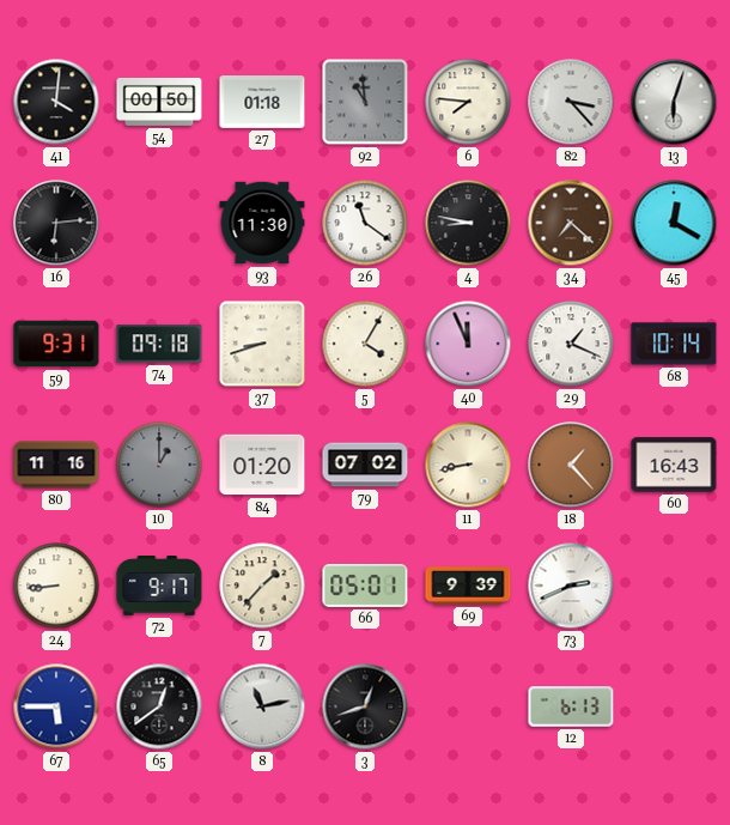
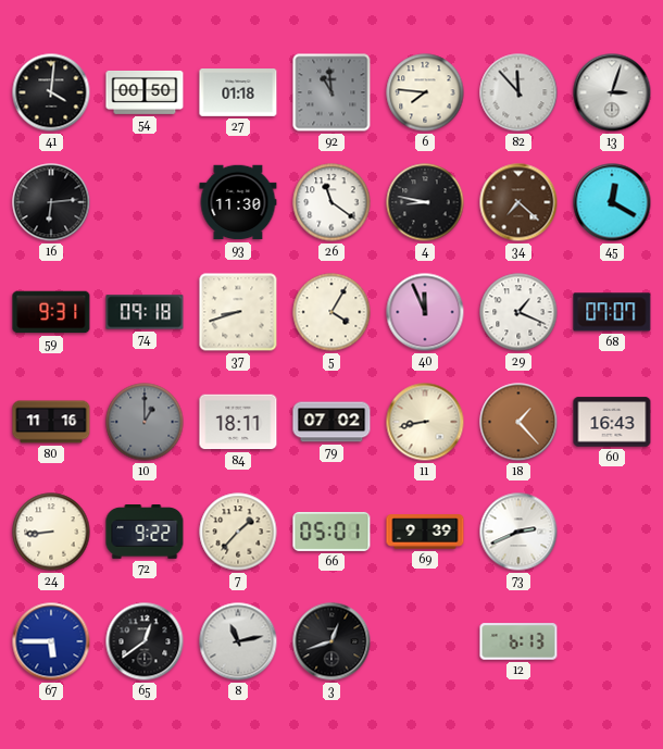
82: 3:23 -> 11:53 (518, 92)
13: 6:03 -> 3:03 (612, 92)
68: 10:14 -> 07:07 (612, 312)
84: 01:20 -> 18:11 (238, 422)
72: 9:17 -> 9:22 (145, 533)
